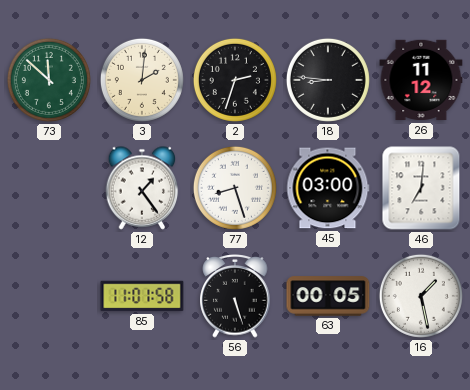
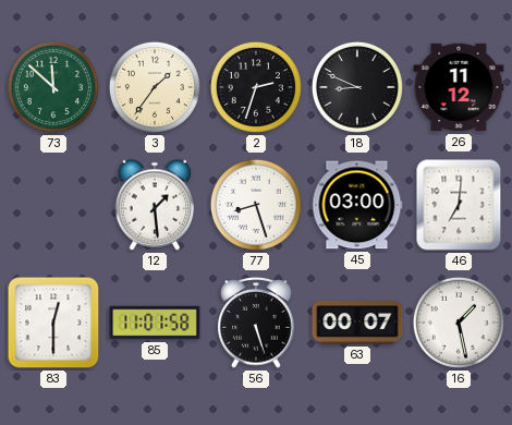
3: 2:01 -> 1:36 (155, 87)
18: 8:46 -> 8:49 (357, 87)
12: 1:24 -> 1:29 (155, 205)
83: none -> 12:30 (53, 323)
63: 00:05 -> 00:07 (357, 323)
